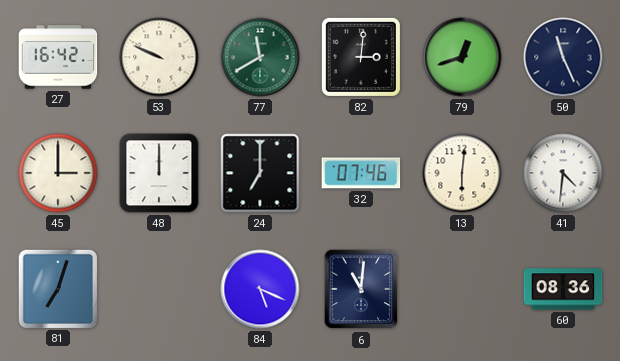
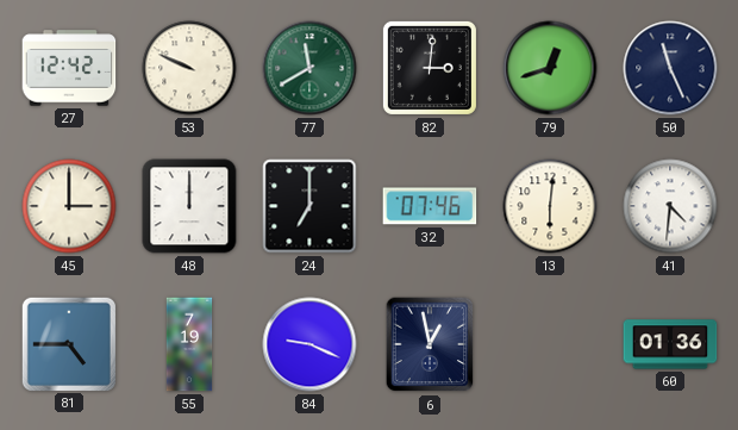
27: 16:42 -> 12:42 (69, 68)
81: 7:03 -> 4:45 (68, 343)
55: none -> 7:19 (189, 344)
84: 5:19 -> 9:19 (309, 344)
6: 11:01 -> 12:58 (430, 344)
60: 08:36 -> 01:36 (670, 344)
